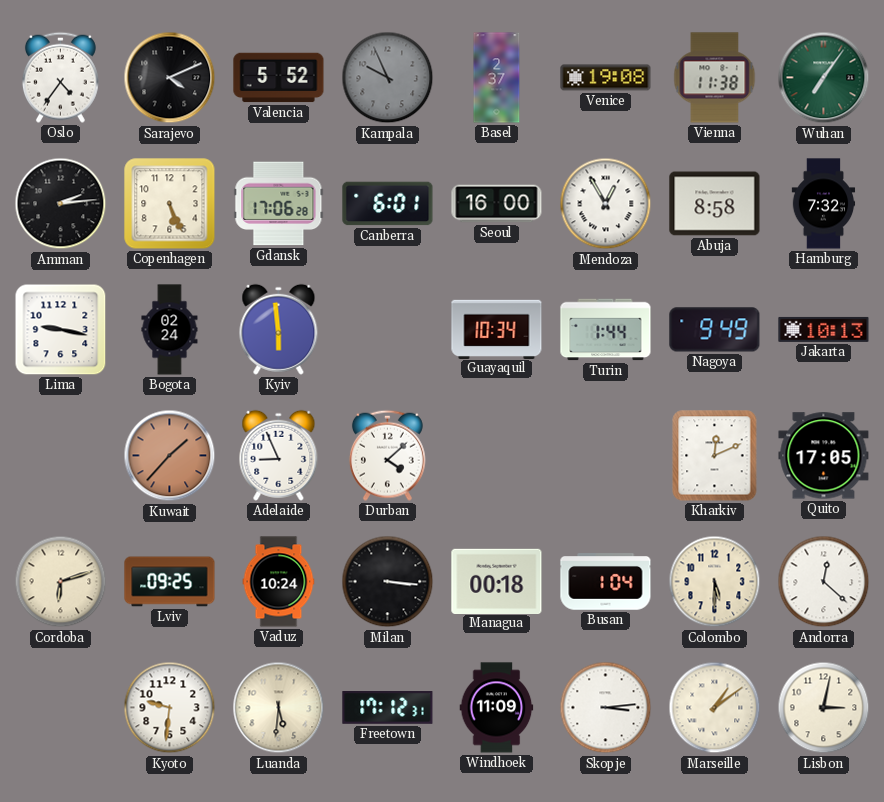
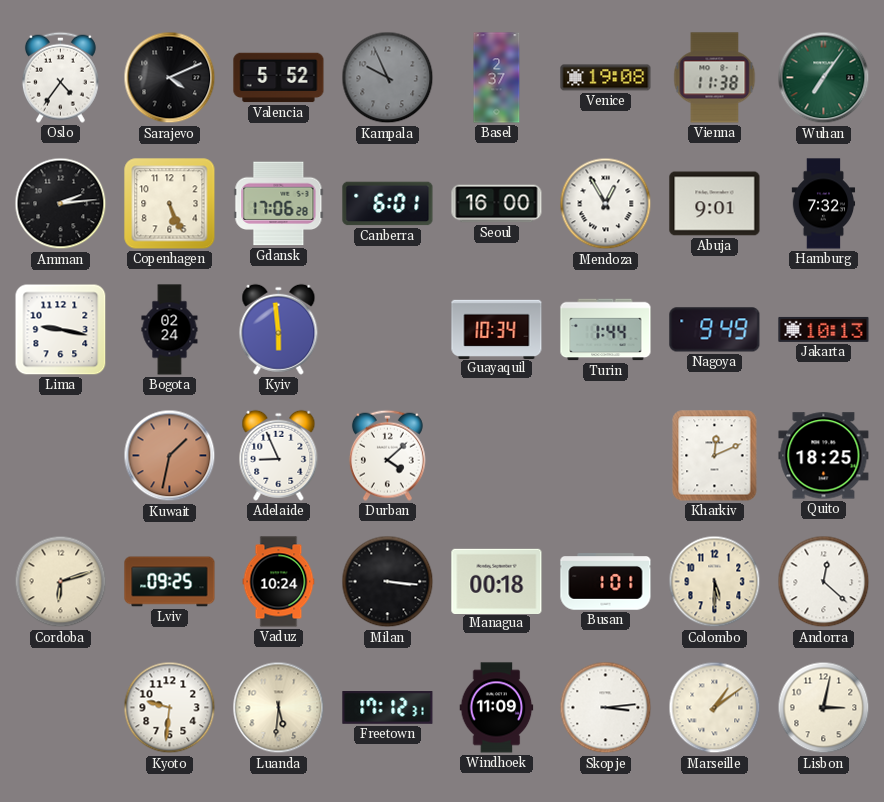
Abuja: 8:58 -> 9:01 (715, 204)
Kuwait: 1:37 -> 1:32 (170, 456)
Quito: 17:05 -> 18:25 (824, 456)
Busan: 1:04 -> 1:01 (606, 582)
